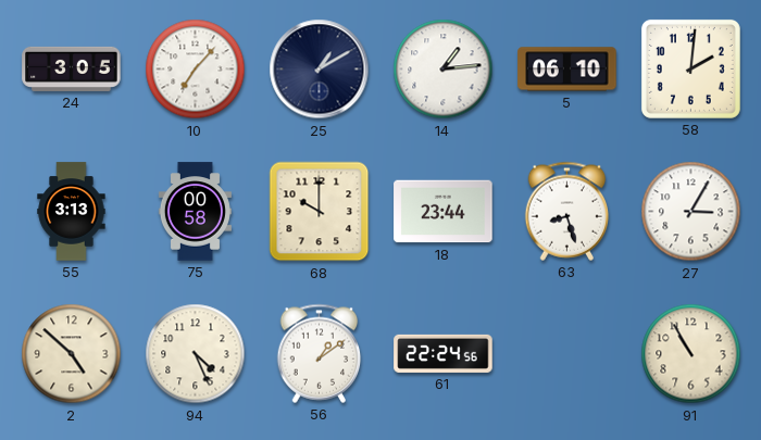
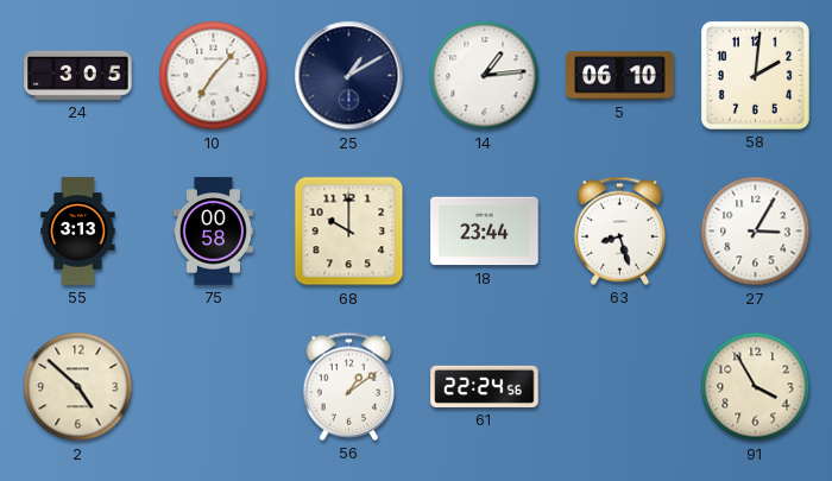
94: 4:26 -> none (196, 354)
91: 10:55 -> 3:55 (756, 387)
